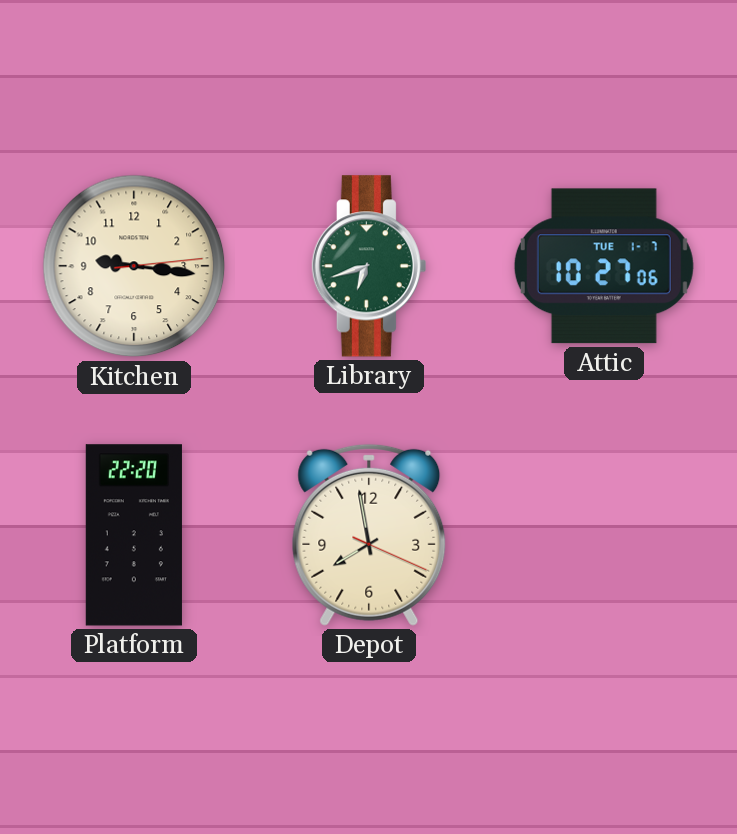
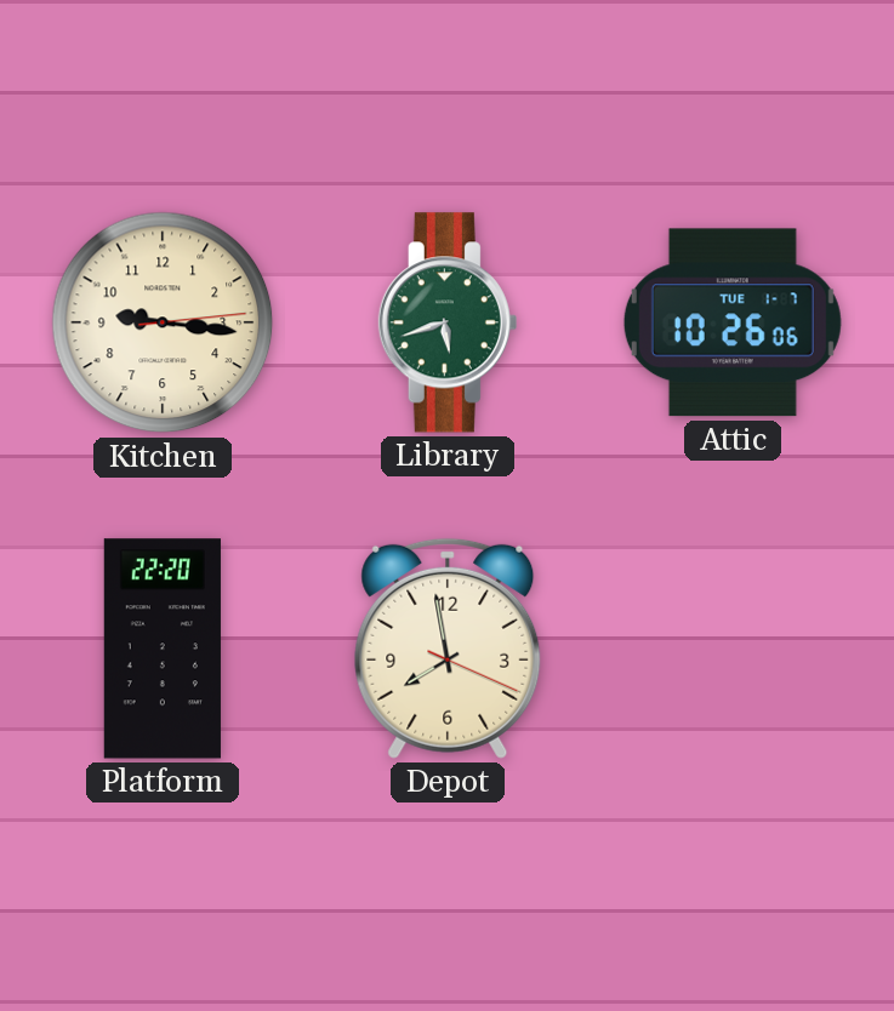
Library: 6:42 -> 5:42 (448, 322)
Attic: 10:27 -> 10:26 (733, 322)
